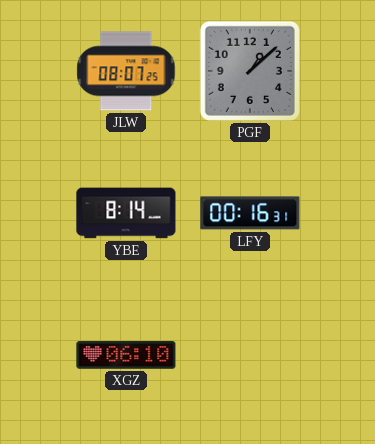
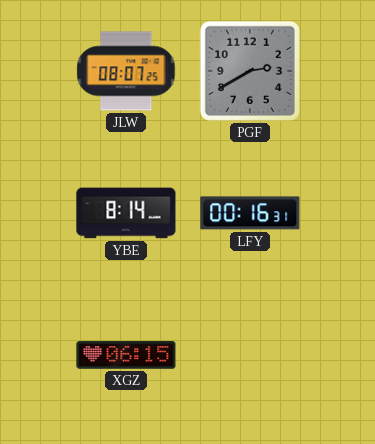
PGF: 1:08 -> 2:40 (250, 71)
XGZ: 06:10 -> 06:15 (126, 355)
